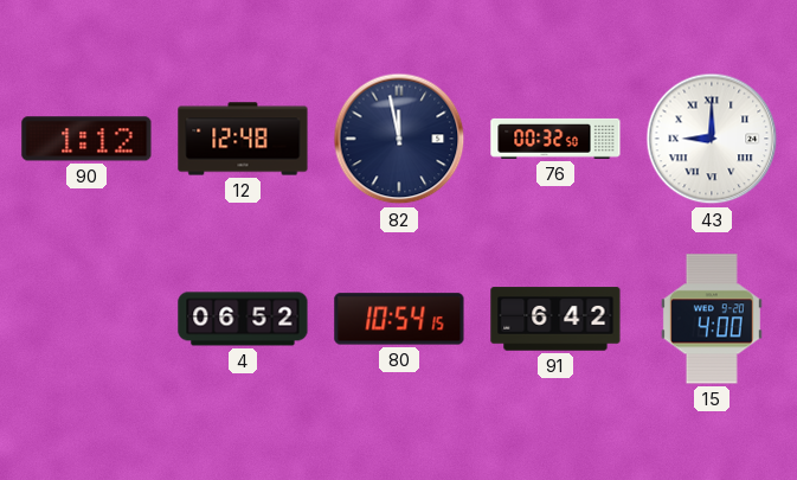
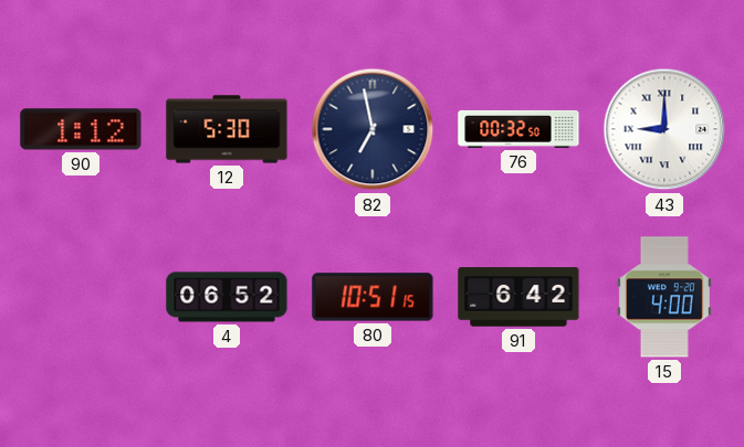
12: 12:48 -> 5:30 (227, 129)
82: 11:58 -> 6:58 (373, 129)
80: 10:54 -> 10:51 (373, 297)
